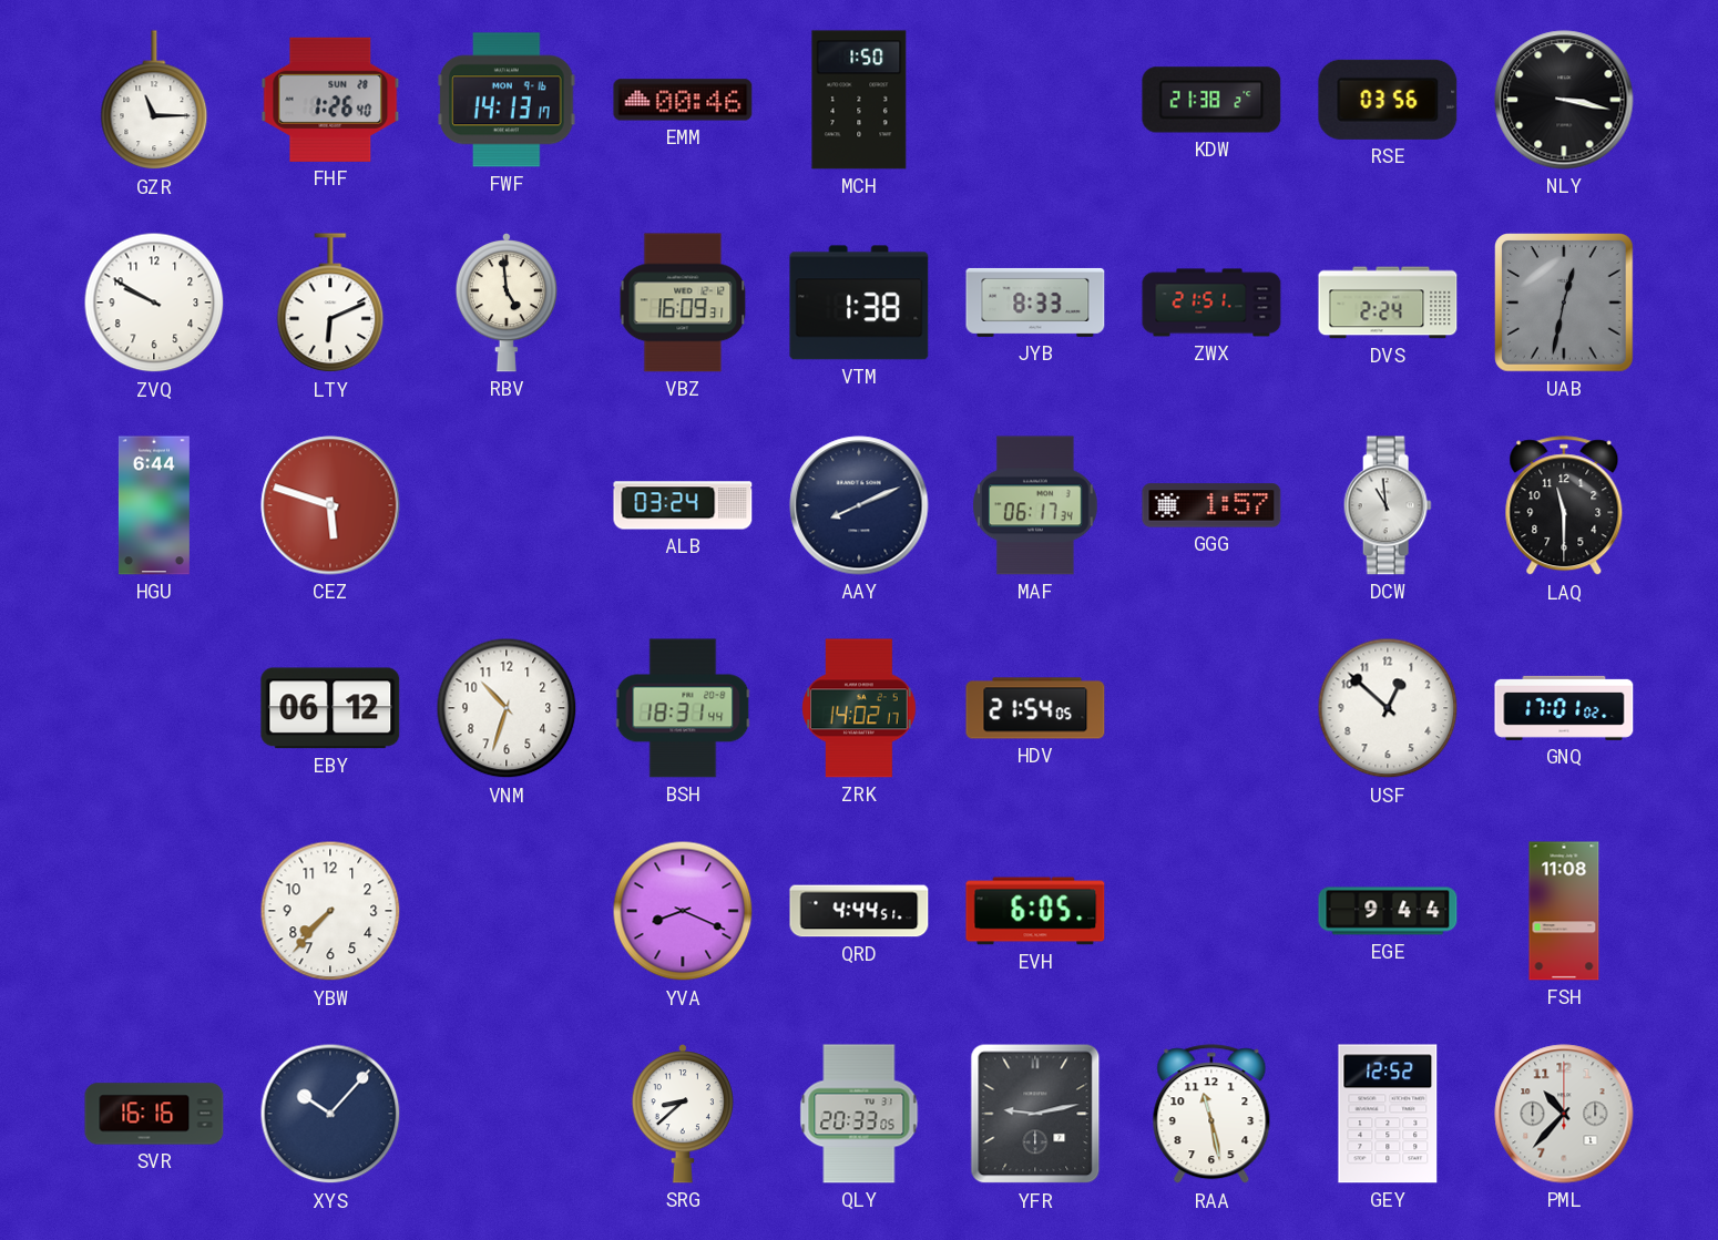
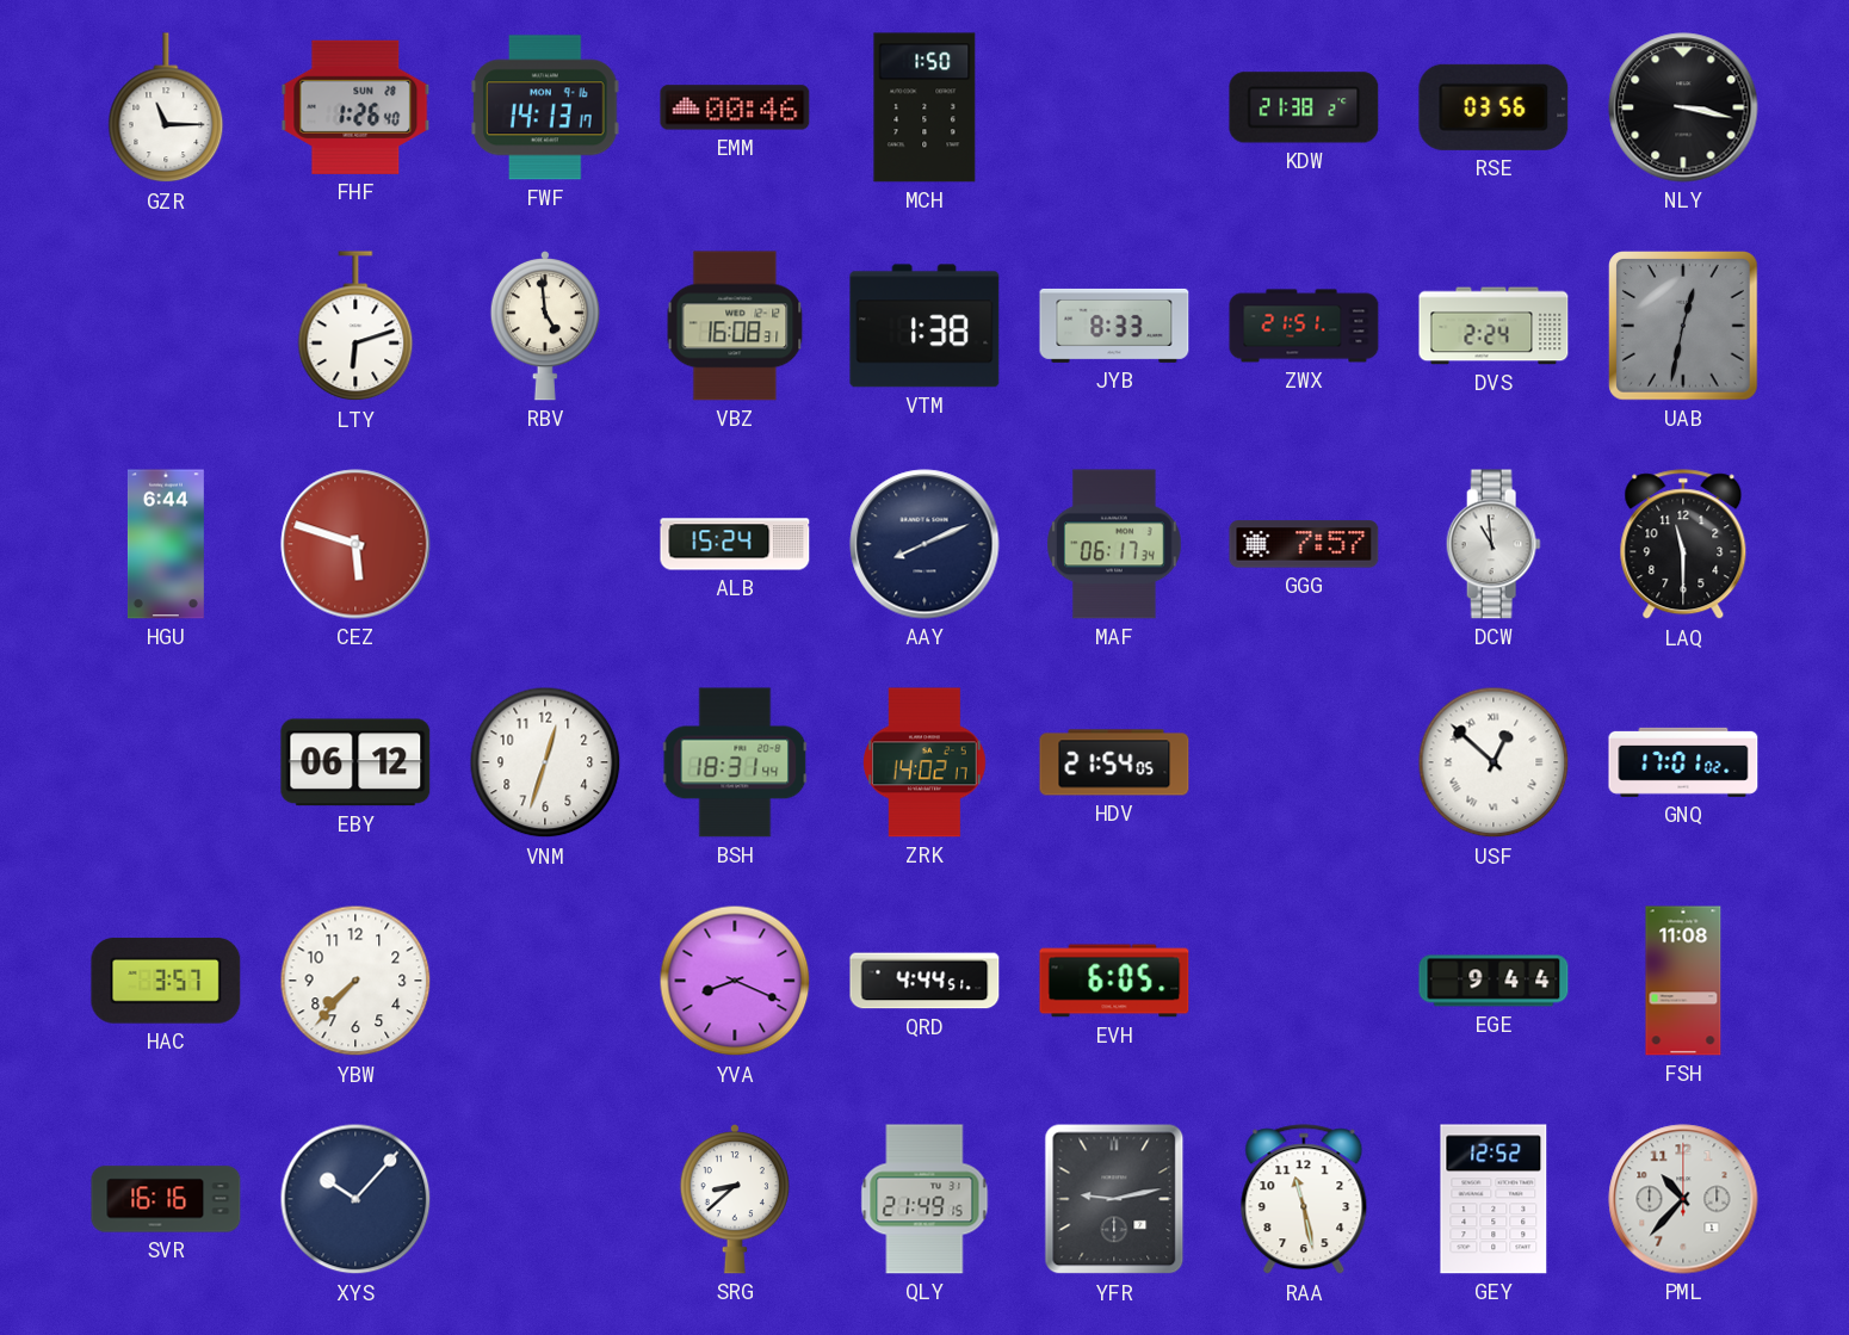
ZVQ: 9:50 -> none (154, 303)
LTY: 6:11 -> 6:12 (355, 327)
VBZ: 16:09 -> 16:08 (735, 326)
ALB: 03:24 -> 15:24 (735, 544)
GGG: 1:57 -> 7:57 (1304, 544)
VNM: 10:33 -> 12:33 (545, 762)
USF numerals: Arabic -> Roman (1494, 762)
HAC: none -> 3:57 (166, 981)
QLY: 20:33 -> 21:49 (924, 1199)
